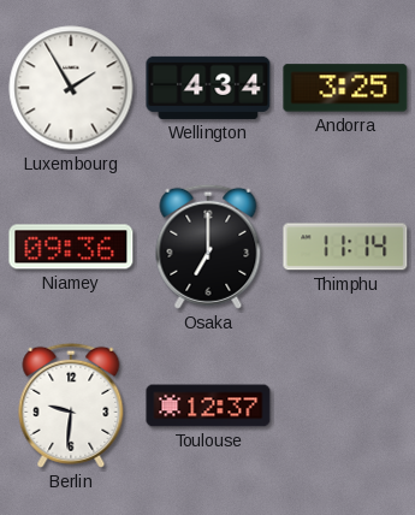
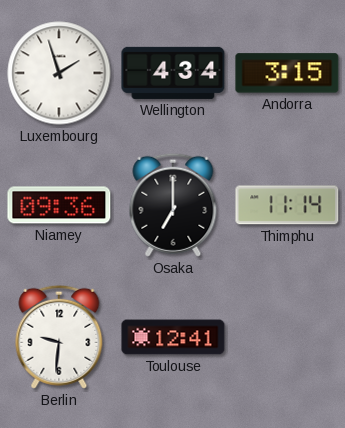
Luxembourg: 1:55 -> 1:57 (59, 73)
Andorra: 3:25 -> 3:15 (287, 73)
Toulouse: 12:37 -> 12:41 (173, 337)
